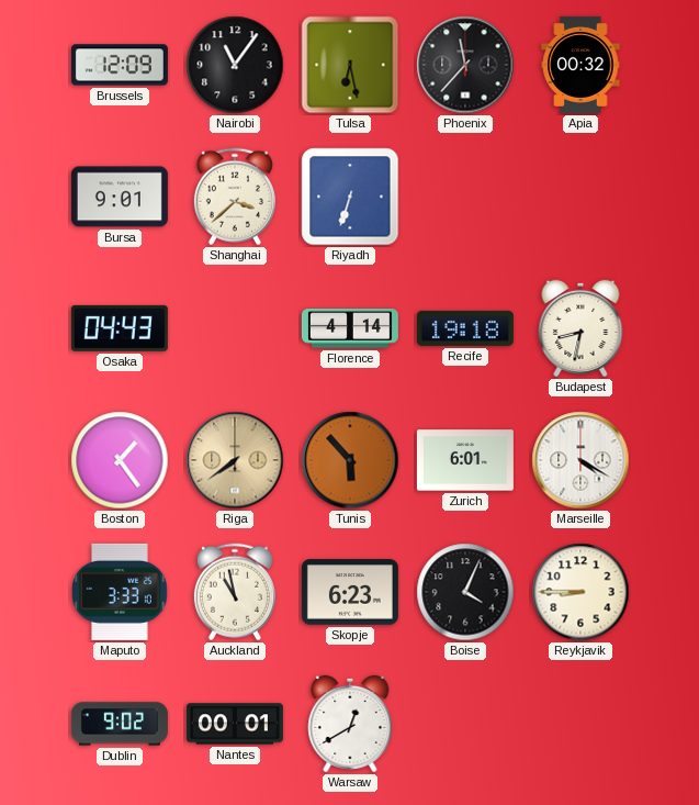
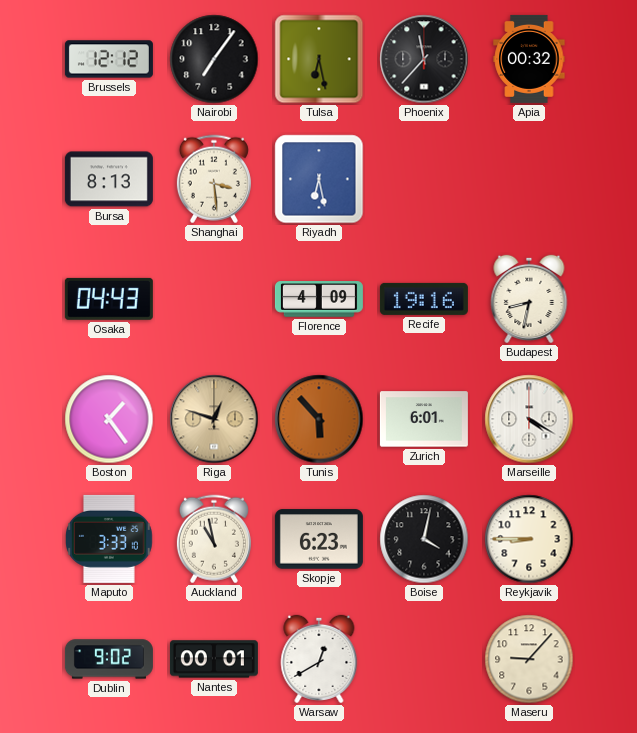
Brussels: 12:09 -> 12:12 (109, 59)
Nairobi: 11:06 -> 7:06 (214, 59)
Bursa: 9:01 -> 8:13 (109, 179)
Shanghai: 3:38 -> 3:29 (214, 179)
Riyadh: 6:33 -> 6:28 (319, 179)
Florence: 4:14 -> 4:09 (319, 299)
Recife: 19:18 -> 19:16 (424, 299)
Riga: 7:39 -> 12:48 (214, 419)
Boise: 4:04 -> 4:02 (424, 539)
Maseru: none -> 9:07 (529, 659)
